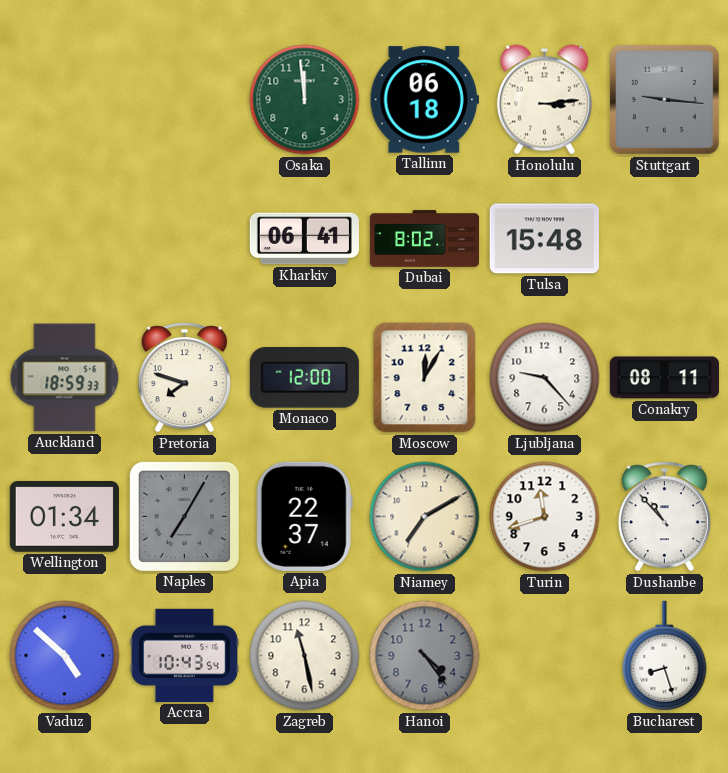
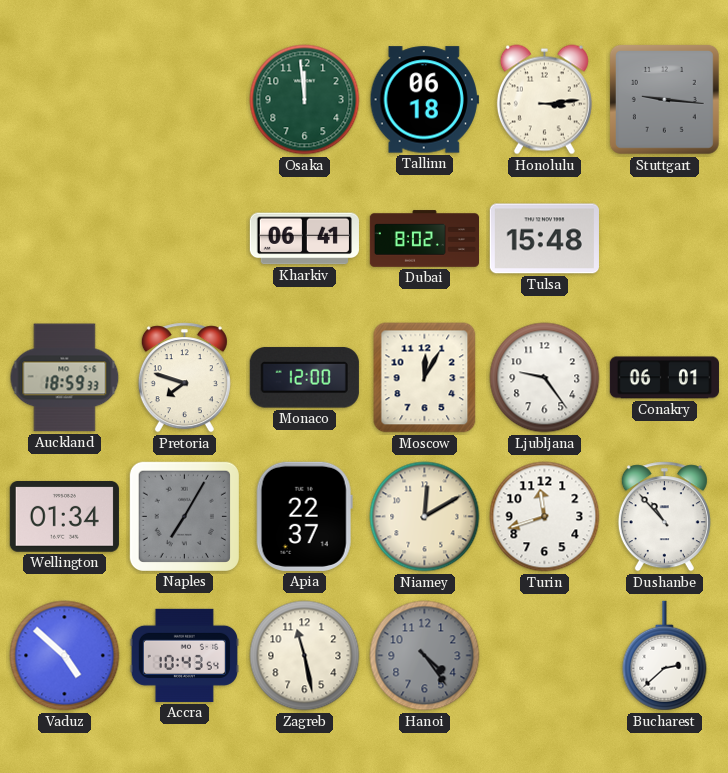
Ljubljana: 9:23 -> 9:24 (545, 378)
Conakry: 08:11 -> 06:01 (664, 378)
Niamey: 7:10 -> 12:10 (425, 517)
Bucharest: 8:27 -> 2:38 (665, 656)
